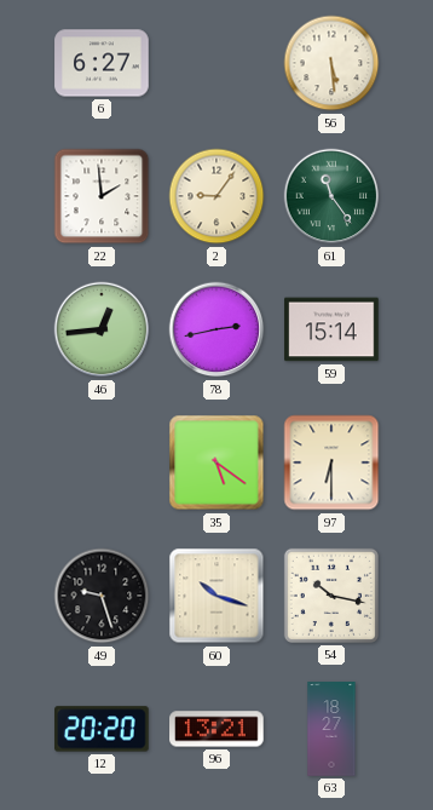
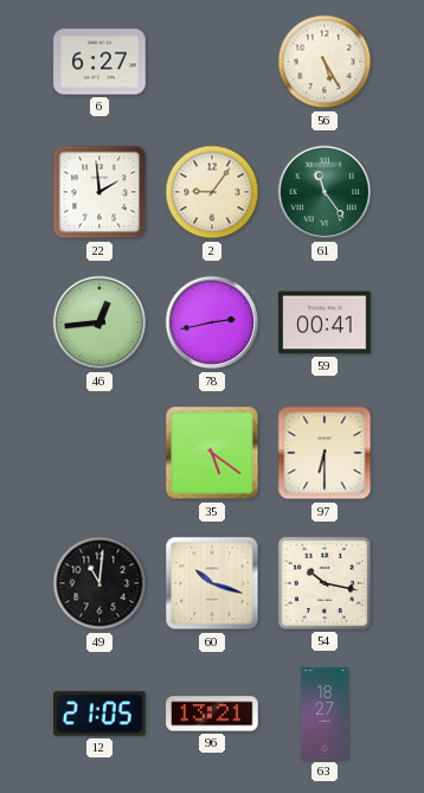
56: 5:29 -> 5:25 (325, 62)
59: 15:14 -> 00:41 (325, 322)
49: 9:27 -> 11:01 (99, 583)
12: 20:20 -> 21:05 (99, 714)
